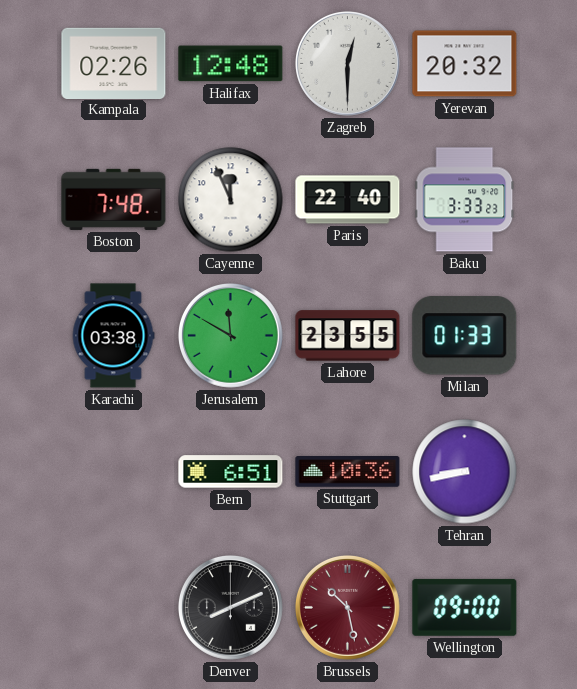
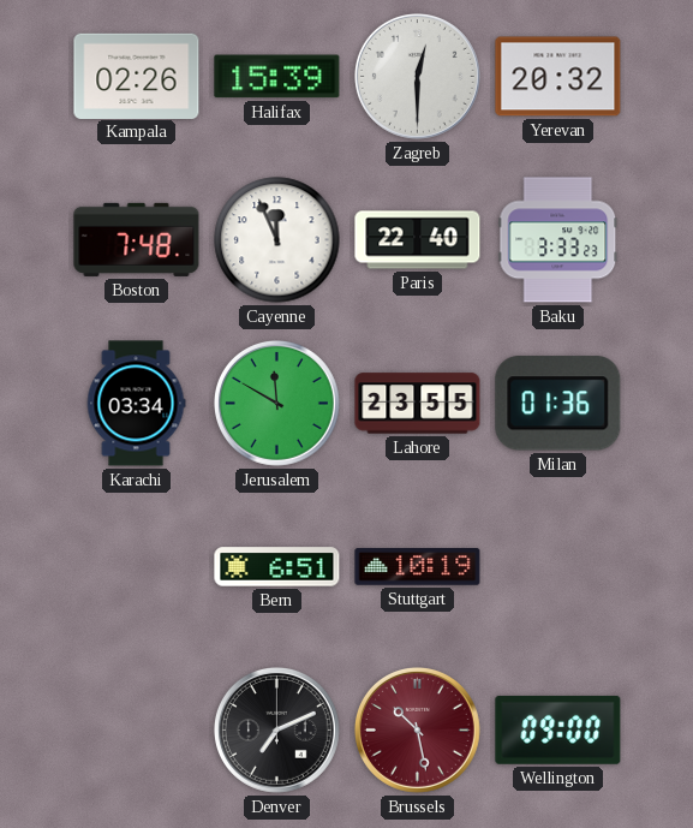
Halifax: 12:48 -> 15:39 (277, 77)
Karachi: 03:38 -> 03:34 (136, 404)
Milan: 01:33 -> 01:36 (558, 404)
Stuttgart: 10:36 -> 10:19 (418, 567)
Tehran: 8:43 -> none (465, 472)
Denver: 8:11 -> 7:11 (276, 729)
